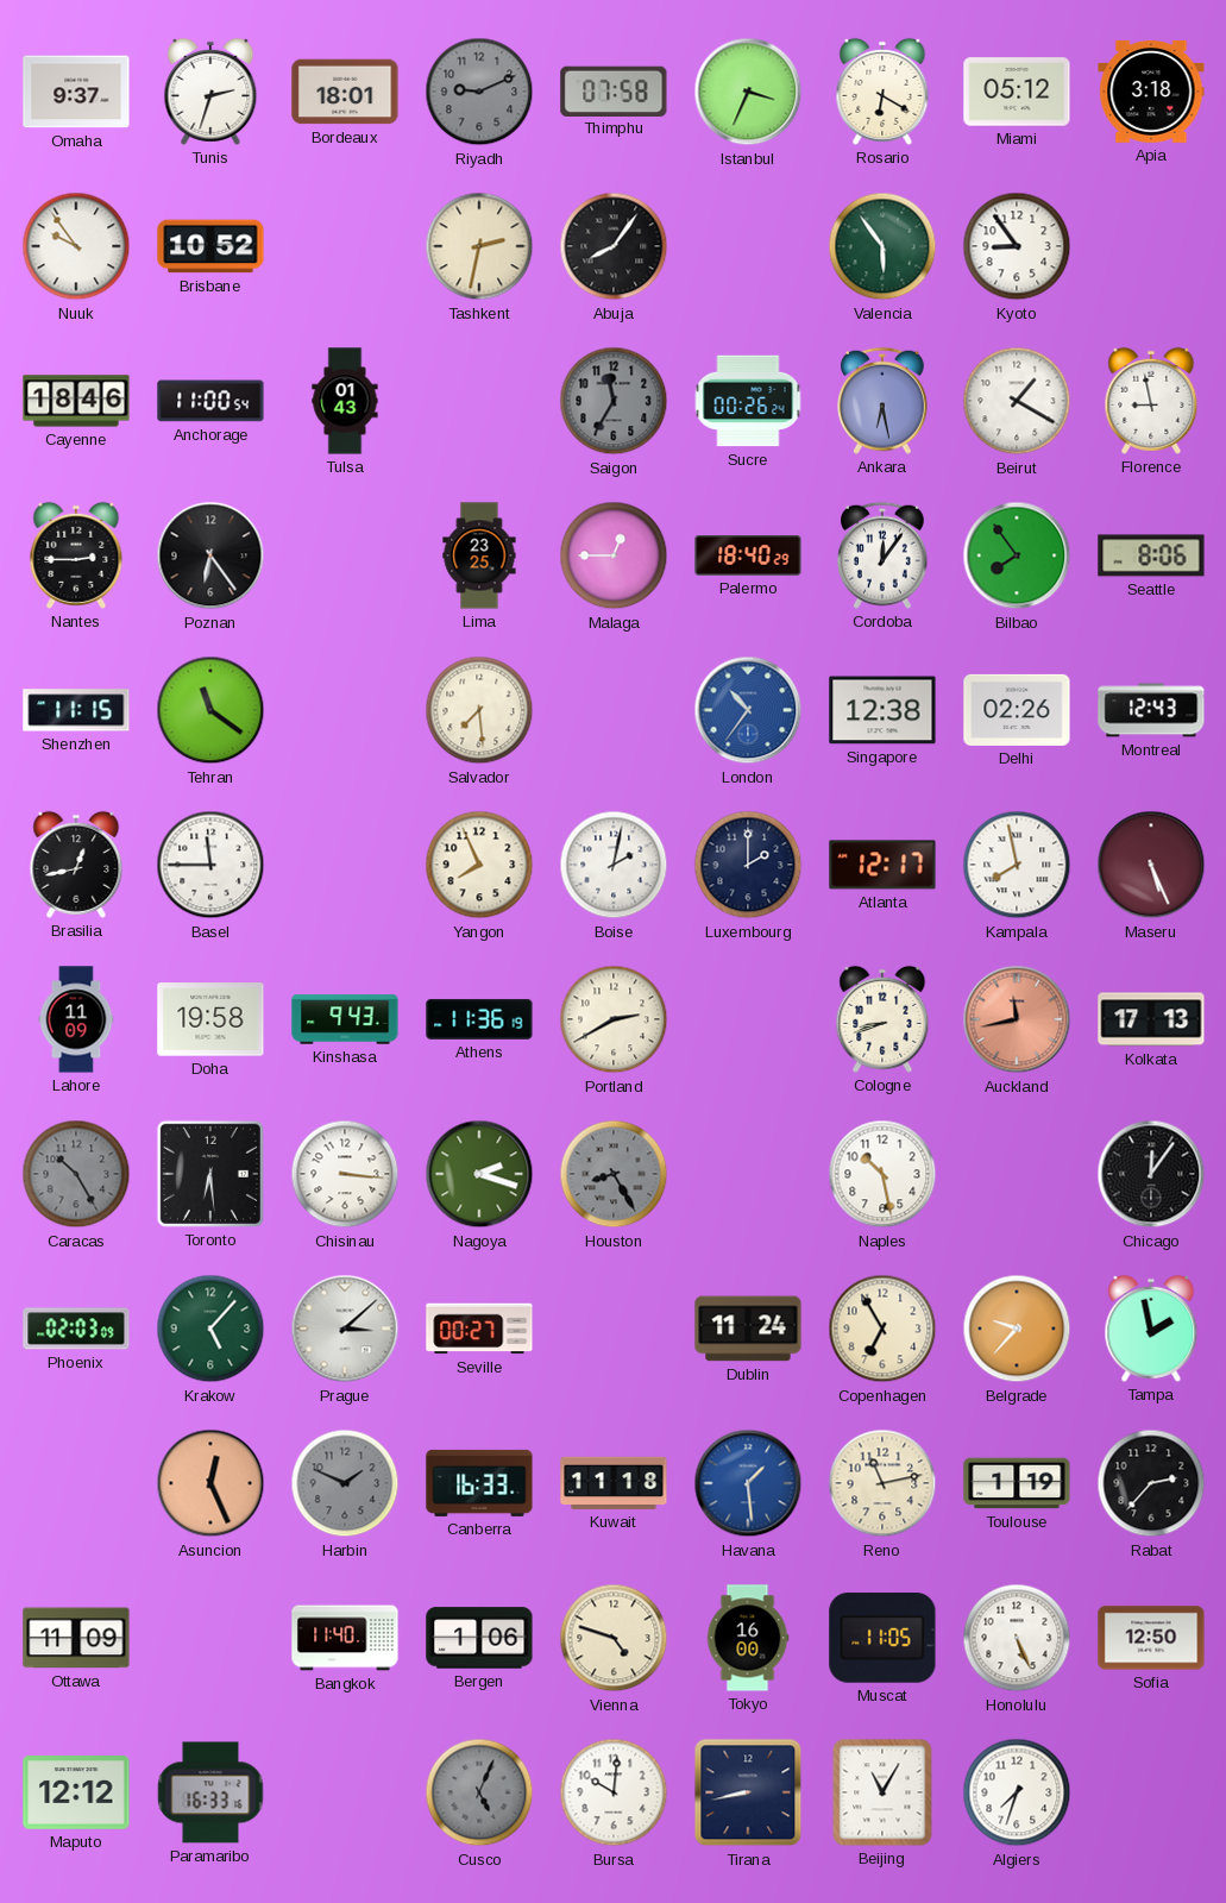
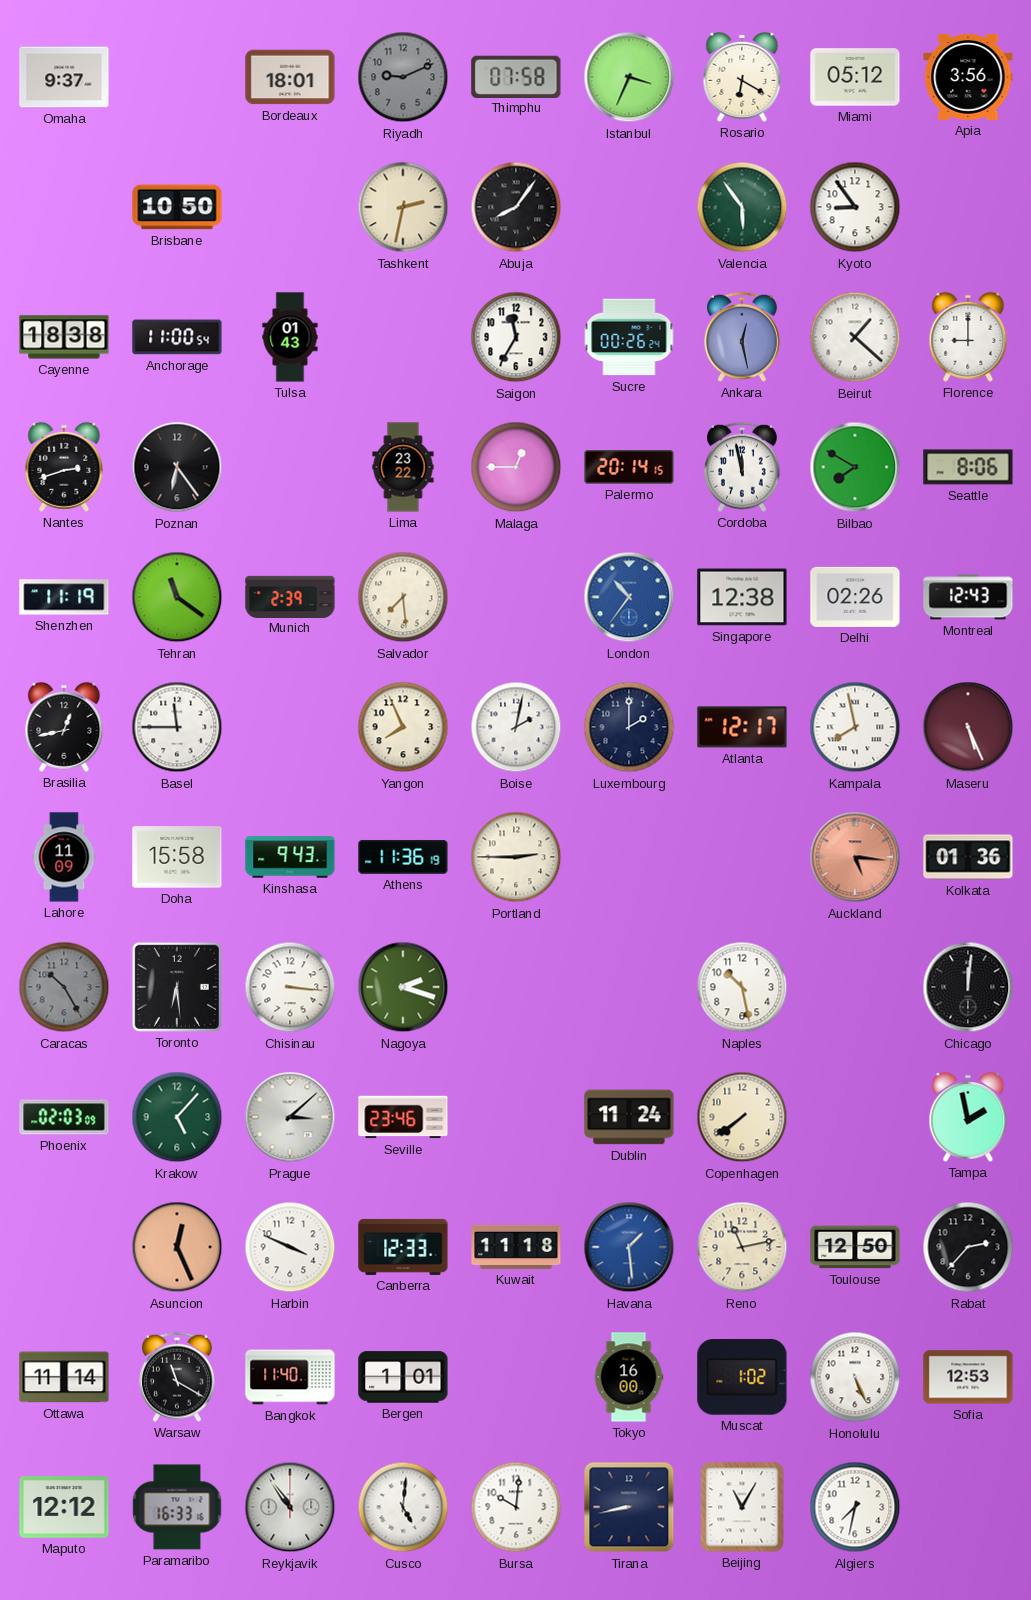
Tunis: 2:33 -> none (210, 92)
Apia: 3:18 -> 3:56 (968, 77)
Nuuk: 9:54 -> none (76, 246)
Brisbane: 10:52 -> 10:50 (177, 207)
Cayenne: 18:46 -> 18:38 (64, 337)
Saigon dial: grey -> white (516, 337)
Ankara: 6:28 -> 12:28 (743, 337)
Beirut: 1:20 -> 1:22 (855, 337)
Florence: 8:58 -> 9:00 (968, 337)
Nantes: 2:45 -> 2:42 (64, 467)
Lima: 23:25 -> 23:22 (403, 467)
Palermo: 18:40 -> 20:14 (629, 467)
Cordoba: 12:06 -> 11:58 (743, 467)
Bilbao: 7:54 -> 7:50 (855, 467)
Shenzhen: 11:15 -> 11:19 (64, 597)
Munich: none -> 2:39 (290, 596)
Doha: 19:58 -> 15:58 (177, 857)
Portland: 2:40 -> 2:45 (516, 857)
Cologne: 8:42 -> none (882, 1019)
Auckland: 11:43 -> 5:16 (855, 857)
Kolkata: 17:13 -> 01:36 (968, 857)
Houston: 8:25 -> none (614, 1174)
Chicago: 12:06 -> 12:01 (968, 987)
Seville: 00:27 -> 23:46 (403, 1117)
Copenhagen: 6:55 -> 7:39 (742, 1117)
Belgrade: 9:37 -> none (1017, 1329)
Harbin: 1:49 -> 3:49 (290, 1247)
Harbin dial: grey -> white (290, 1247)
Canberra: 16:33 -> 12:33 (403, 1247)
Toulouse: 1:19 -> 12:50 (855, 1247)
Ottawa: 11:09 -> 11:14 (64, 1377)
Warsaw: none -> 11:20 (178, 1377)
Bergen: 1:06 -> 1:01 (403, 1377)
Vienna: 4:48 -> none (614, 1638)
Muscat: 11:05 -> 1:02 (742, 1377)
Sofia: 12:50 -> 12:53 (968, 1377)
Reykjavik: none -> 10:54 (290, 1507)
Cusco: 5:04 -> 5:01 (403, 1507)
Cusco dial: grey -> white (403, 1507)
Algiers: 7:33 -> 7:32 (855, 1507)
